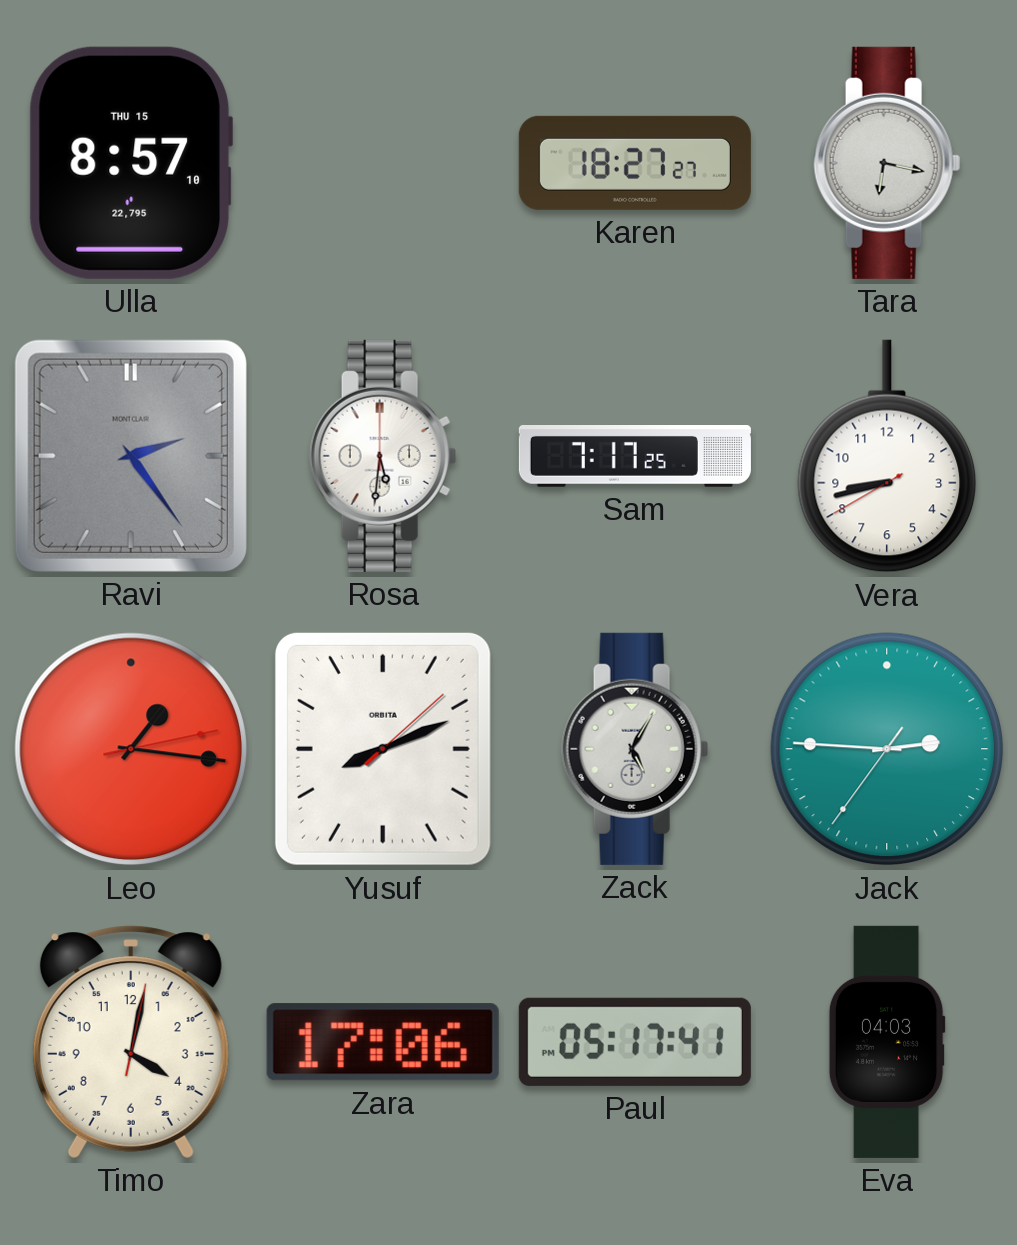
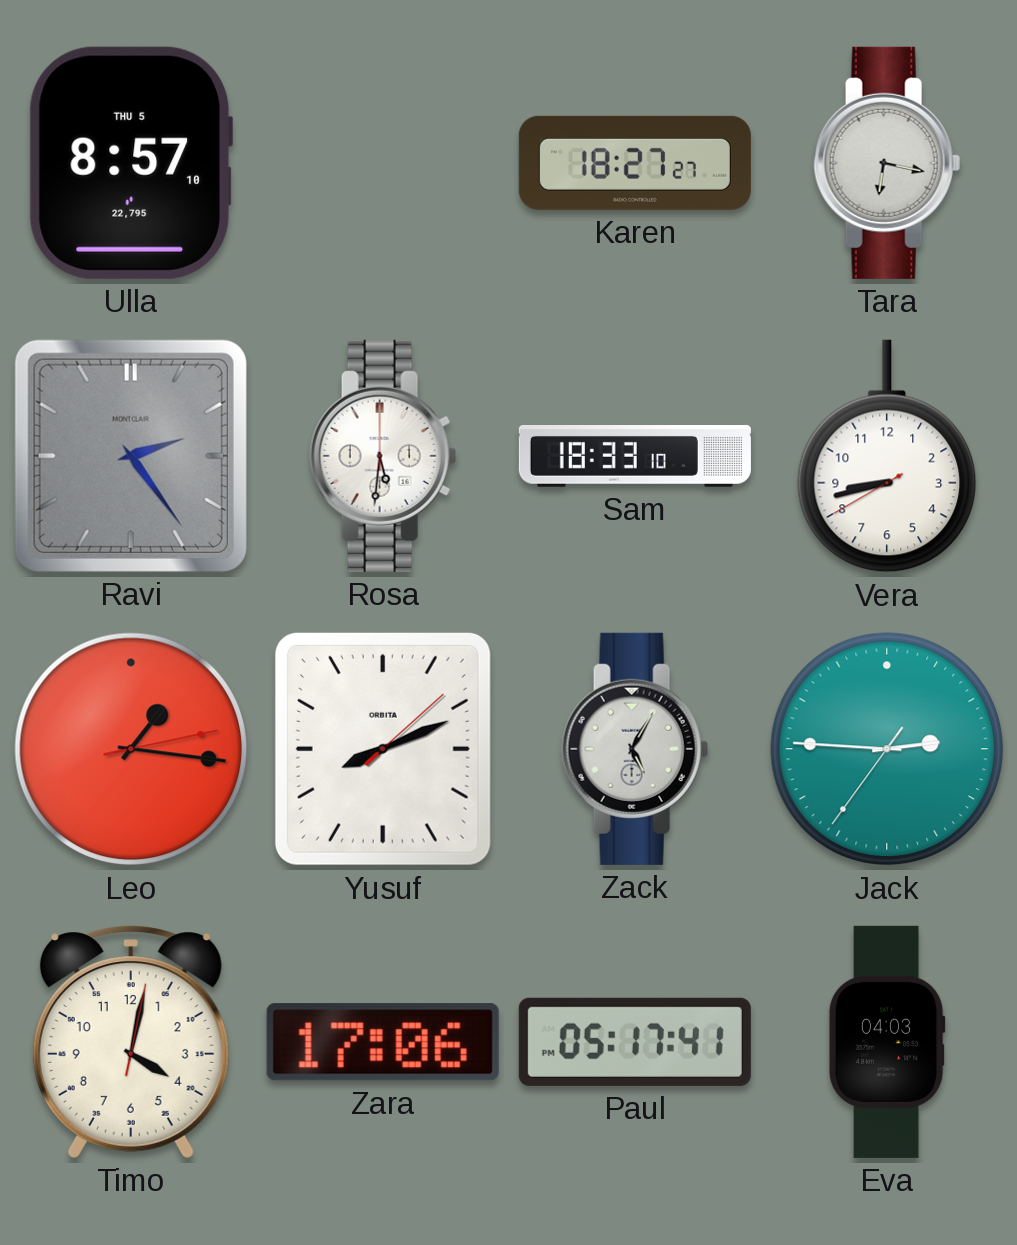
Ulla date: THU 15 -> THU 5 (130, 163)
Sam: 7:17 -> 18:33 (635, 457)
